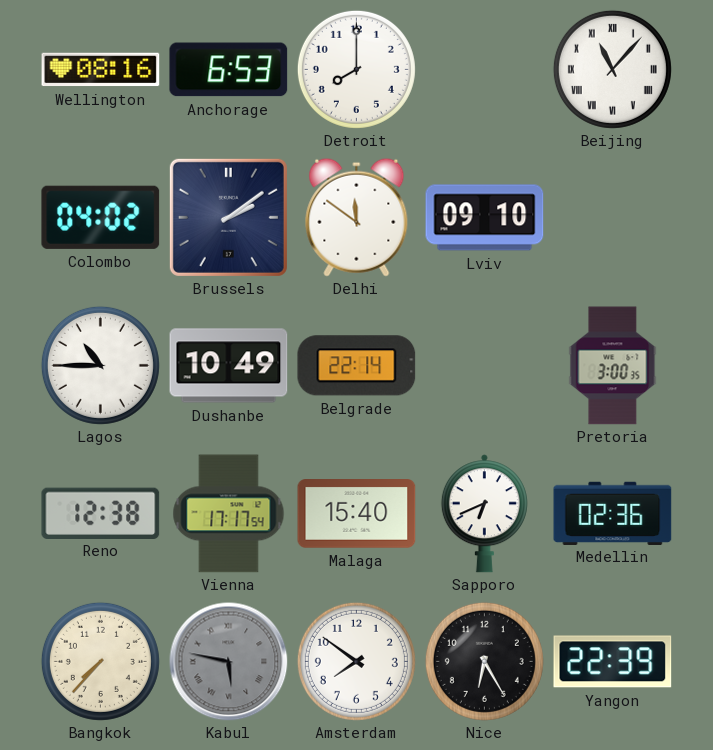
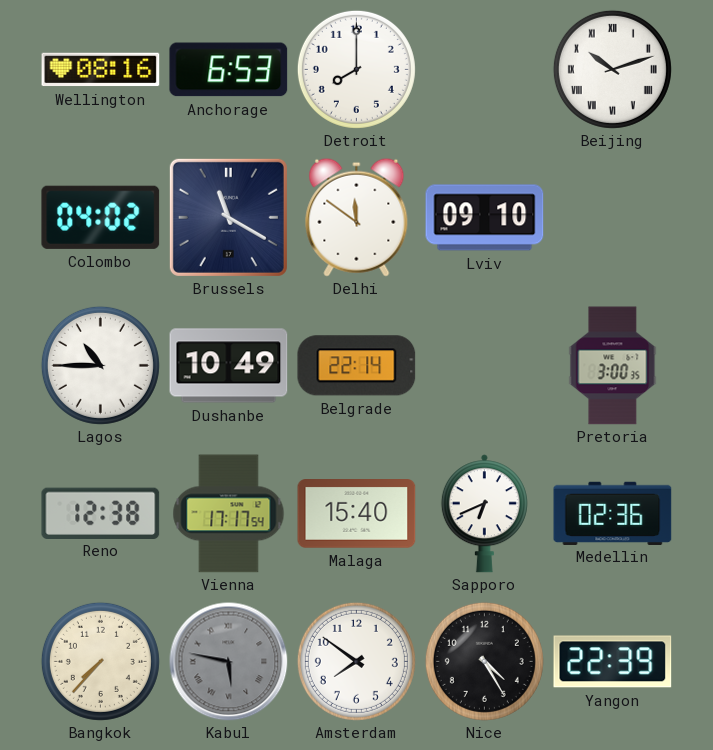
Beijing: 11:07 -> 10:12 (612, 69)
Brussels: 2:09 -> 11:20 (228, 217)
Nice: 6:25 -> 4:25 (484, 661)
